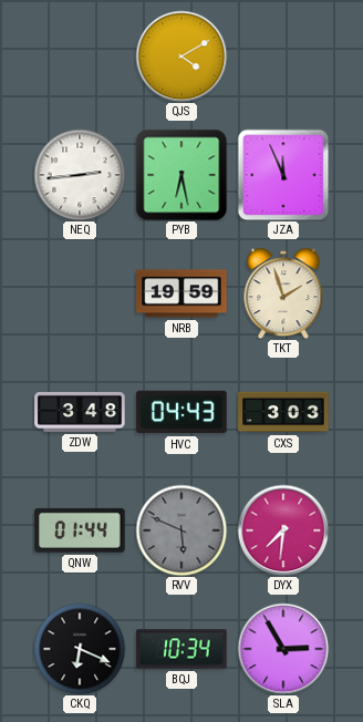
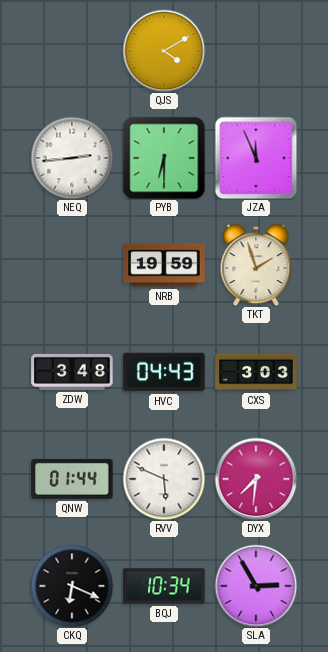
PYB: 6:28 -> 6:30 (164, 158)
RVV dial: grey -> white (164, 479)
